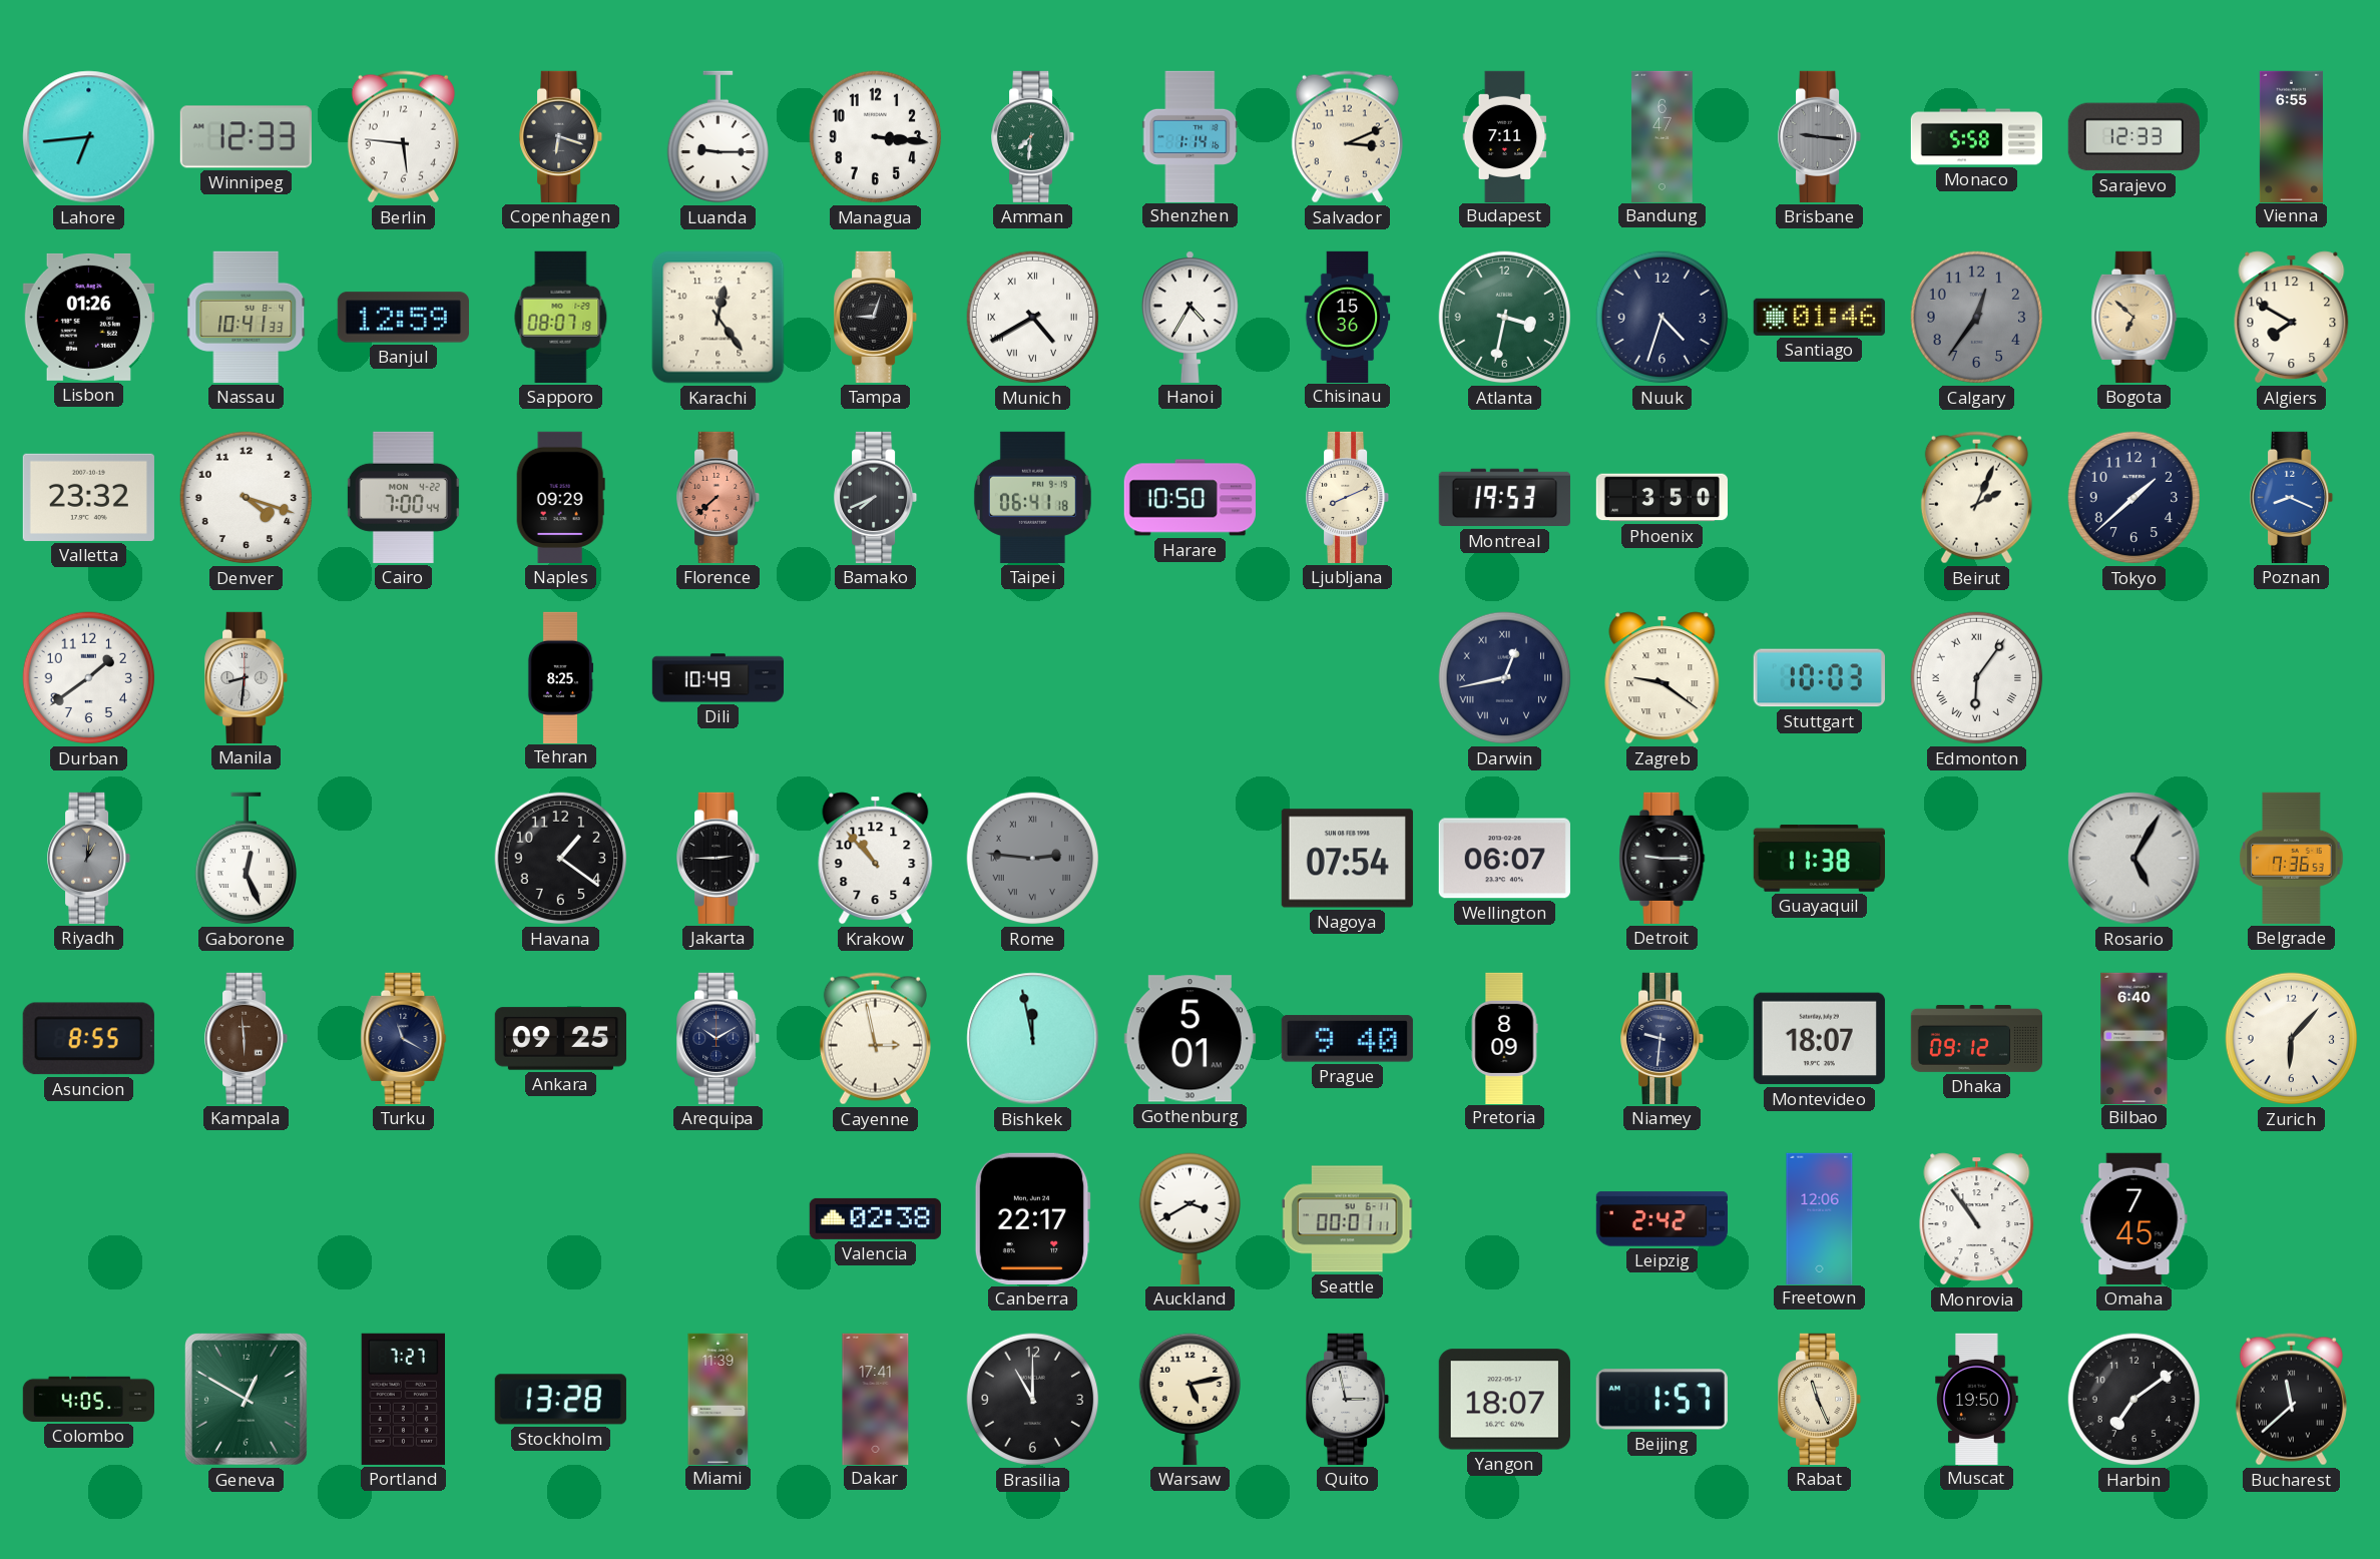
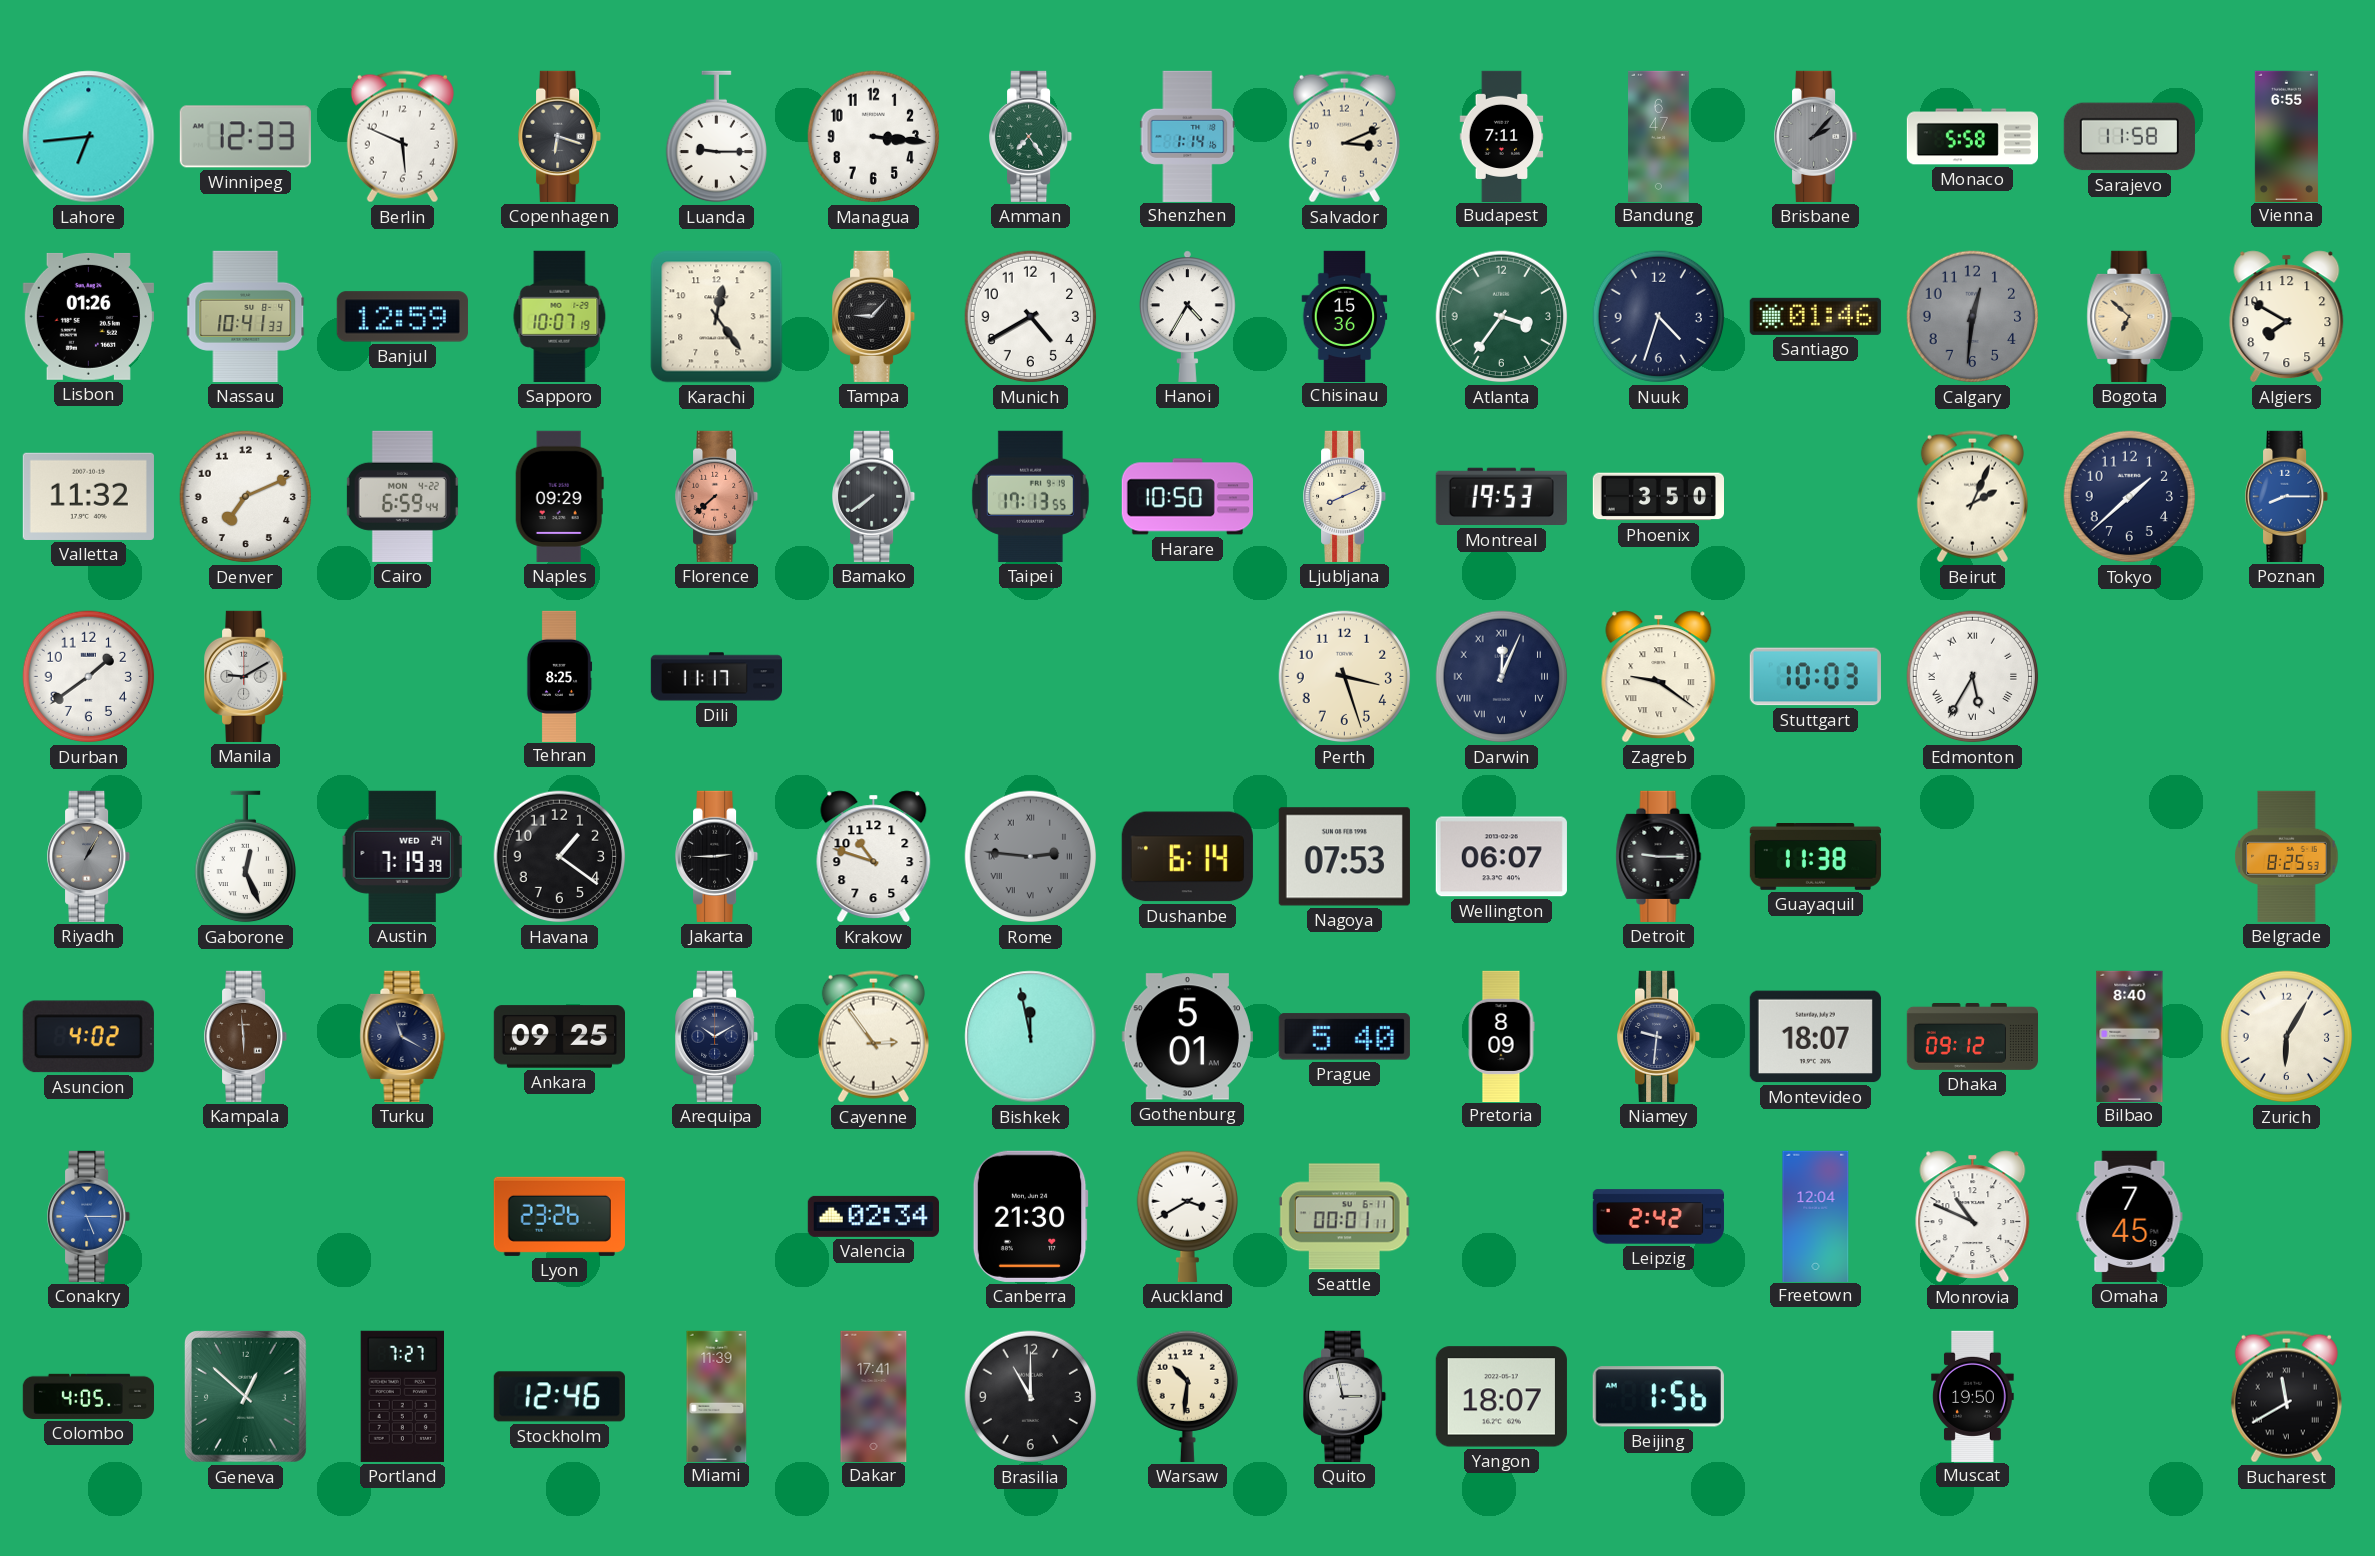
Berlin: 5:46 -> 5:49 (402, 137)
Amman: 7:31 -> 7:24 (1031, 136)
Brisbane: 9:16 -> 2:07 (1816, 136)
Sarajevo: 12:33 -> 11:58 (2129, 137)
Sapporo: 08:07 -> 10:07 (560, 316)
Tampa: 9:03 -> 9:07 (874, 316)
Munich numerals: Roman -> Arabic (1031, 317)
Atlanta: 3:32 -> 3:36 (1502, 317)
Calgary: 12:36 -> 12:31 (1973, 317)
Valletta: 23:32 -> 11:32 (88, 496)
Denver: 4:18 -> 7:11 (246, 497)
Cairo: 7:00 -> 6:59 (402, 496)
Bamako: 7:41 -> 7:39 (874, 496)
Taipei: 06:41 -> 17:13 (1030, 496)
Poznan: 8:19 -> 8:15 (2287, 496)
Manila: 8:31 -> 9:10 (246, 676)
Dili: 10:49 -> 11:17 (716, 677)
Perth: none -> 3:27 (1345, 677)
Darwin: 12:43 -> 12:04 (1502, 677)
Edmonton: 6:06 -> 5:35 (1973, 677)
Riyadh: 1:01 -> 1:05 (89, 856)
Austin: none -> 7:19 (402, 856)
Krakow: 10:53 -> 10:48 (874, 857)
Dushanbe: none -> 6:14 (1187, 857)
Nagoya: 07:54 -> 07:53 (1344, 857)
Rosario: 5:05 -> none (2134, 859)
Belgrade: 7:36 -> 8:25 (2287, 856)
Asuncion: 8:55 -> 4:02 (88, 1037)
Cayenne: 2:58 -> 2:54 (873, 1037)
Prague: 9:40 -> 5:40 (1344, 1037)
Bilbao: 6:40 -> 8:40 (2130, 1036)
Zurich: 6:07 -> 6:05 (2287, 1037)
Conakry: none -> 5:15 (89, 1216)
Lyon: none -> 23:26 (559, 1216)
Valencia: 02:38 -> 02:34 (873, 1216)
Canberra: 22:17 -> 21:30 (1030, 1216)
Freetown: 12:06 -> 12:04 (1816, 1216)
Monrovia: 10:54 -> 10:49 (1973, 1217)
Geneva: 12:50 -> 12:52 (245, 1397)
Stockholm: 13:28 -> 12:46 (559, 1397)
Warsaw: 5:13 -> 10:31 (1187, 1396)
Beijing: 1:57 -> 1:56 (1658, 1397)
Rabat: 11:26 -> none (1820, 1399)
Harbin: 7:09 -> none (2134, 1400)
Bucharest: 11:38 -> 11:40 (2286, 1397)
